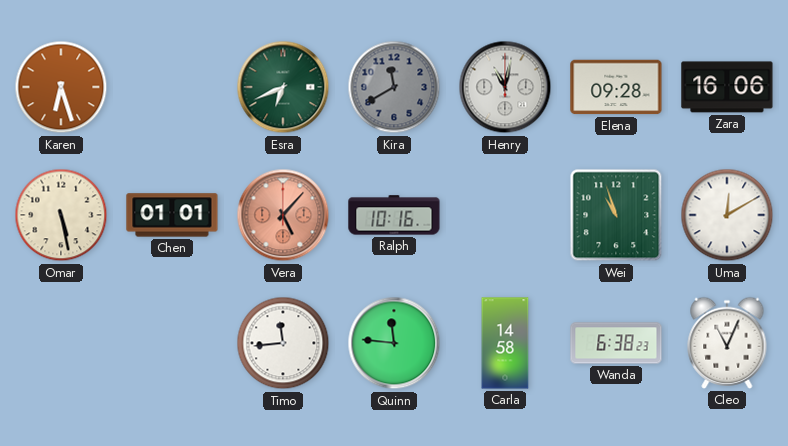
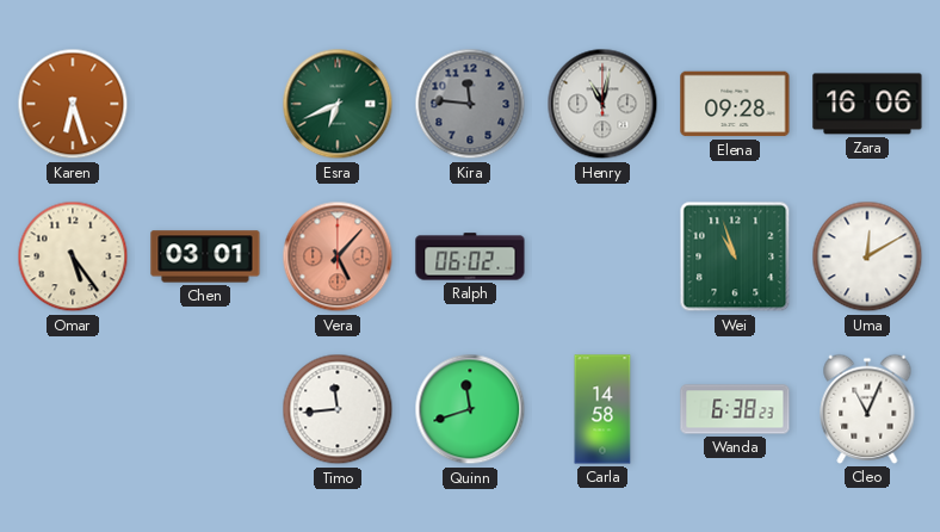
Kira: 11:40 -> 11:46 (470, 104)
Omar: 5:28 -> 5:24 (73, 256)
Chen: 01:01 -> 03:01 (205, 256)
Ralph: 10:16 -> 06:02 (470, 256)
Quinn: 11:46 -> 11:42 (470, 409)
